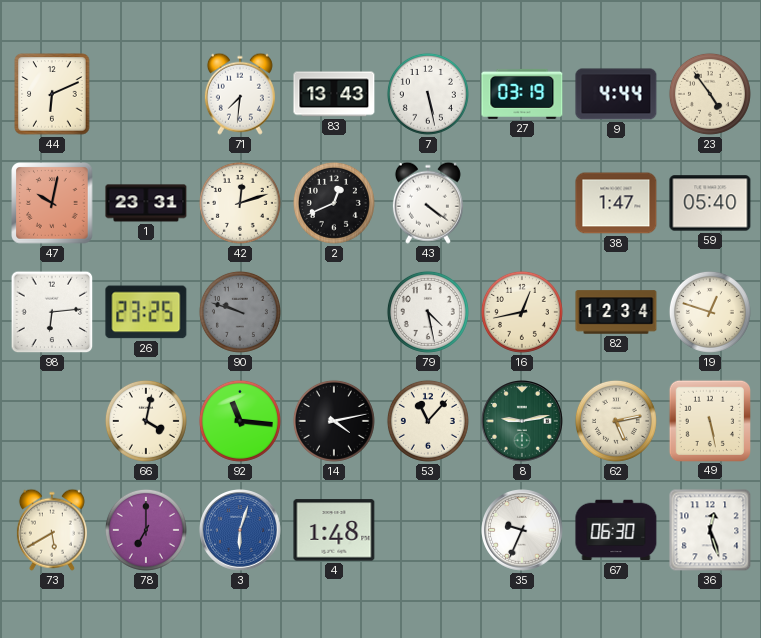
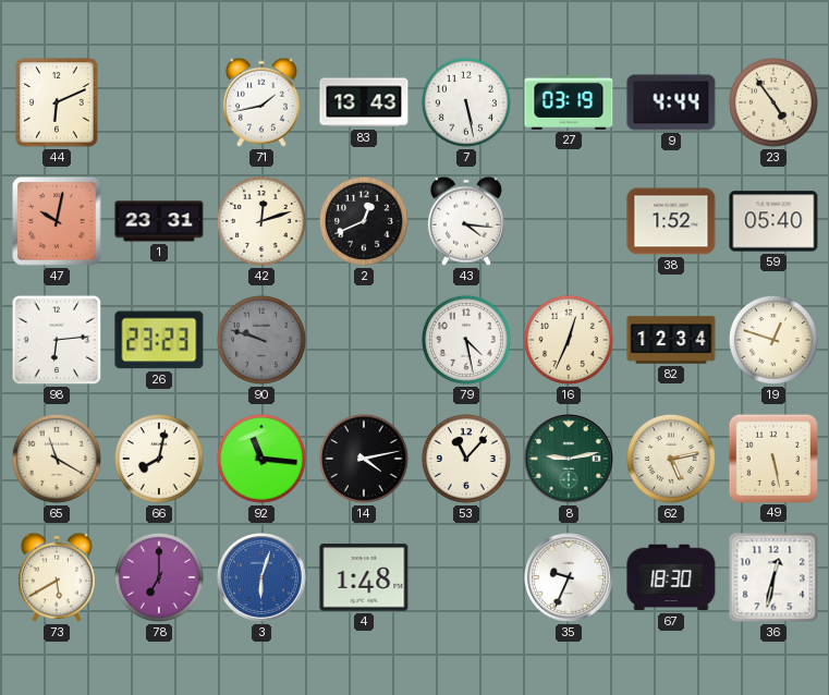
71: 7:31 -> 1:43 (261, 102)
43: 4:21 -> 4:16 (466, 221)
38: 1:47 -> 1:52 (671, 221)
26: 23:25 -> 23:23 (159, 340)
16: 12:43 -> 12:34 (569, 340)
65: none -> 11:20 (57, 459)
66: 4:02 -> 8:02 (159, 459)
67: 06:30 -> 18:30 (671, 577)
36: 12:27 -> 12:32 (773, 577)
